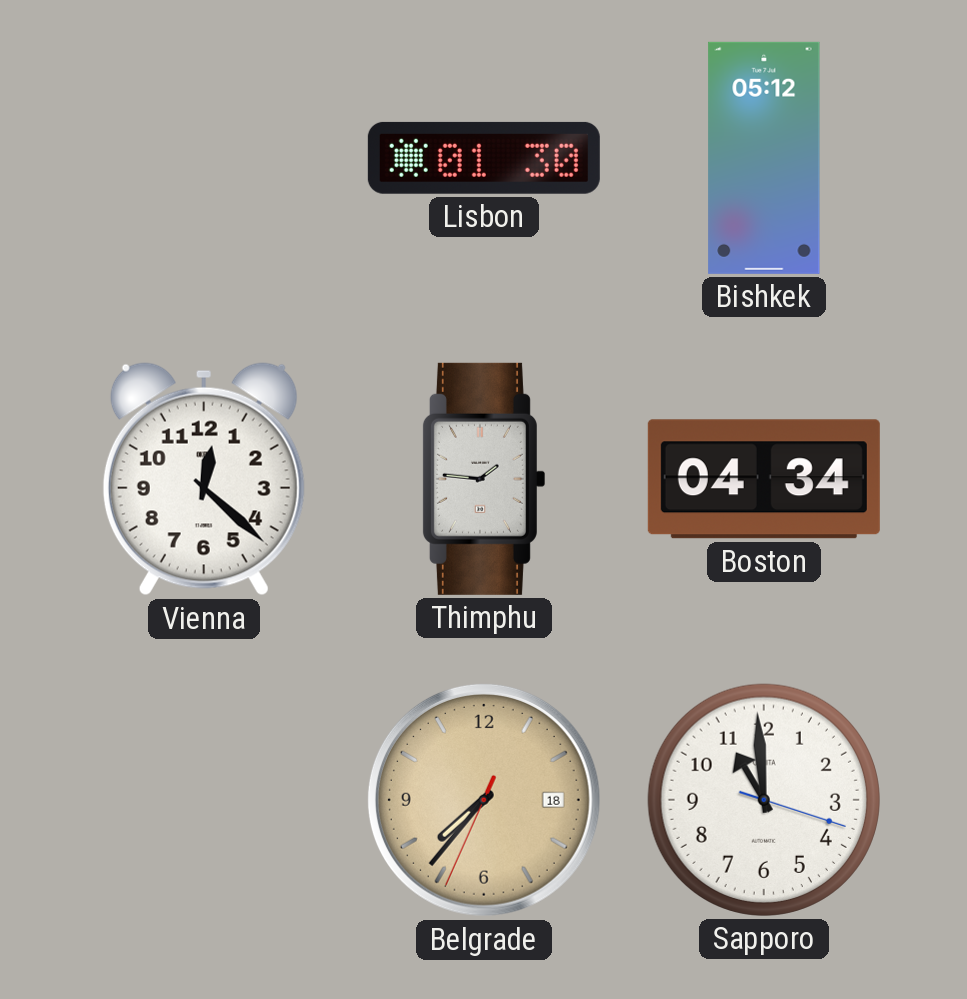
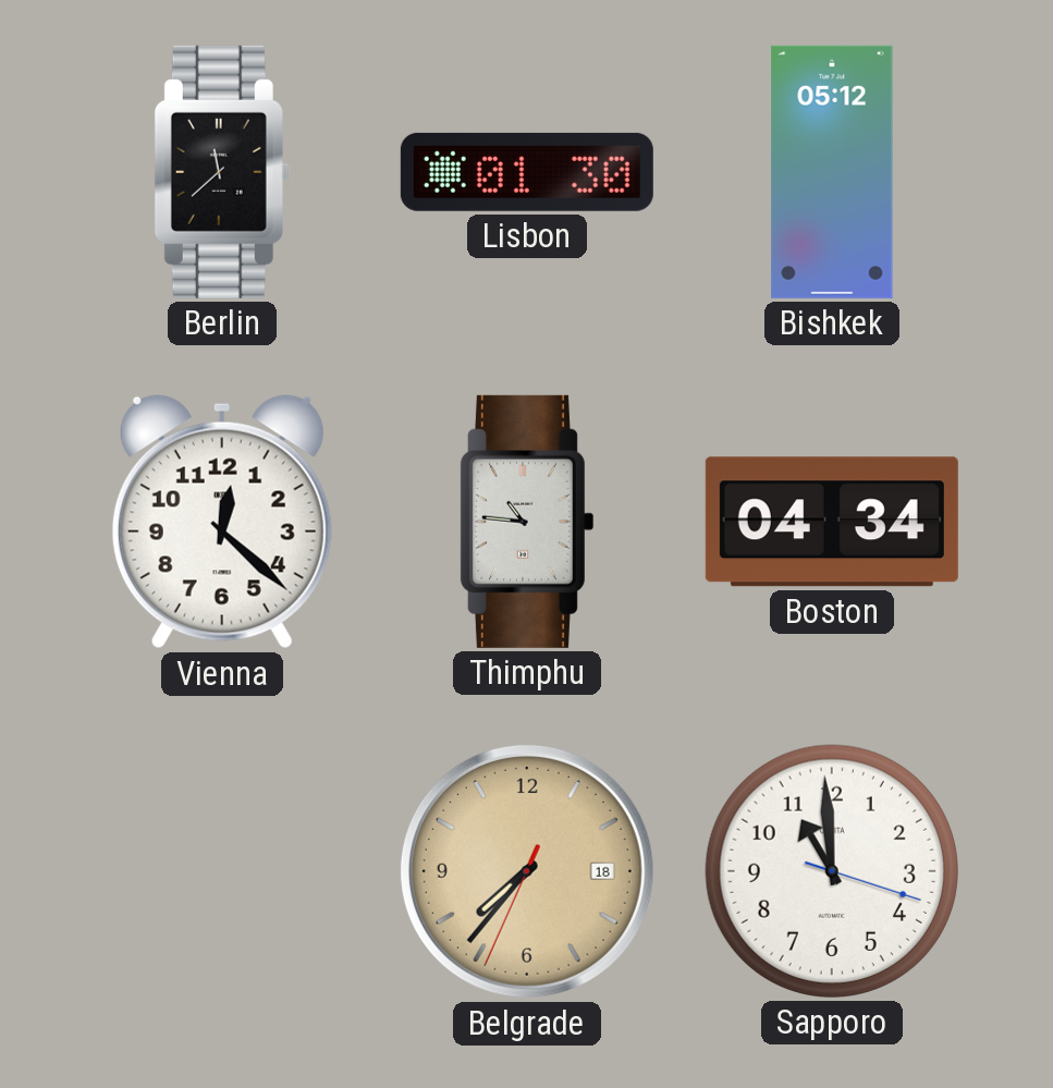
Berlin: none -> 11:38 (222, 172)
Thimphu: 1:46 -> 10:46 (526, 522)
